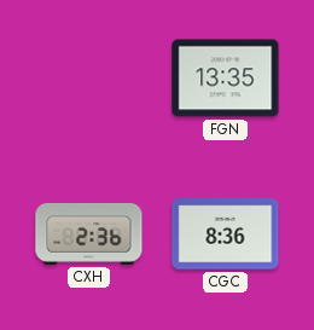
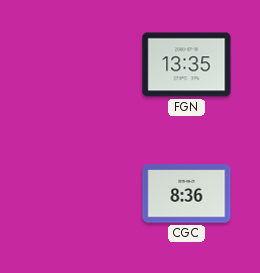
CXH: 2:36 -> none (89, 235)
